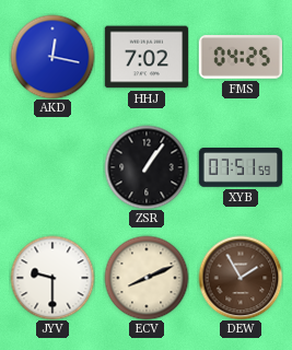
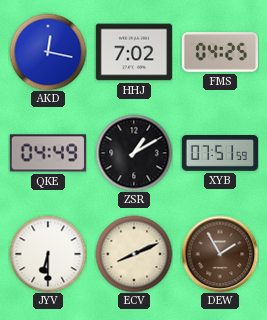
QKE: none -> 04:49 (48, 153)
ZSR: 1:06 -> 1:10 (134, 153)
JYV: 9:30 -> 6:30 (48, 254)
